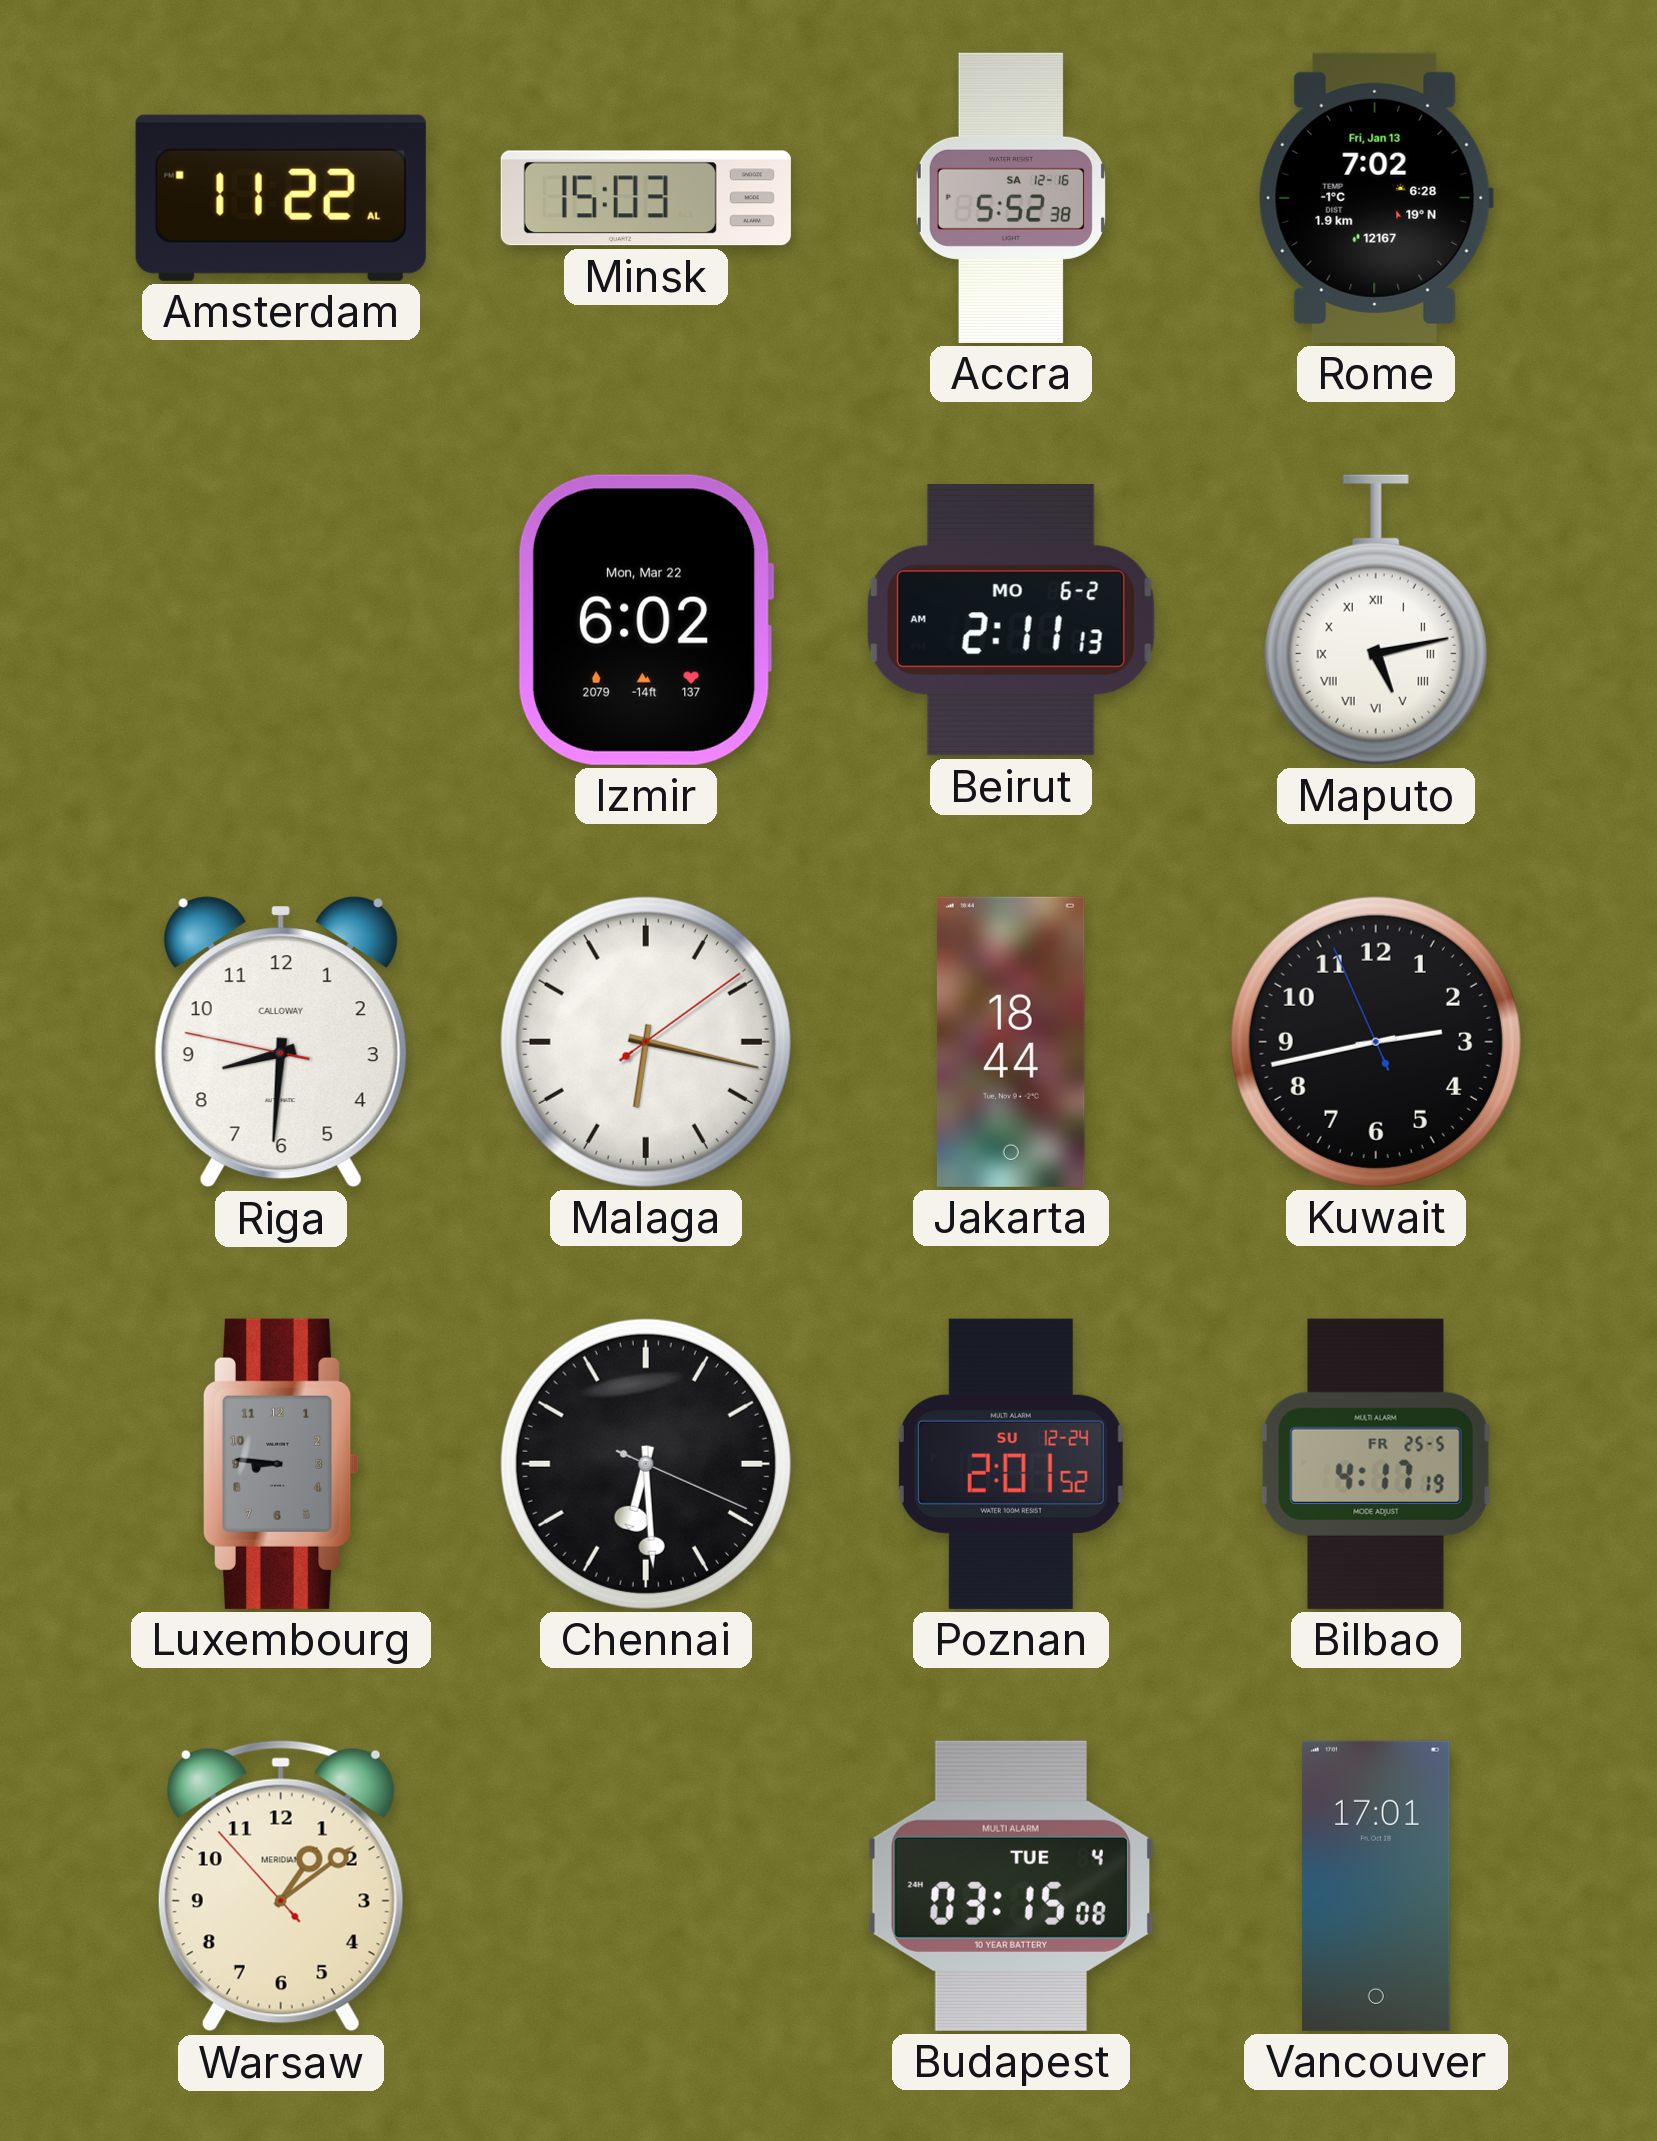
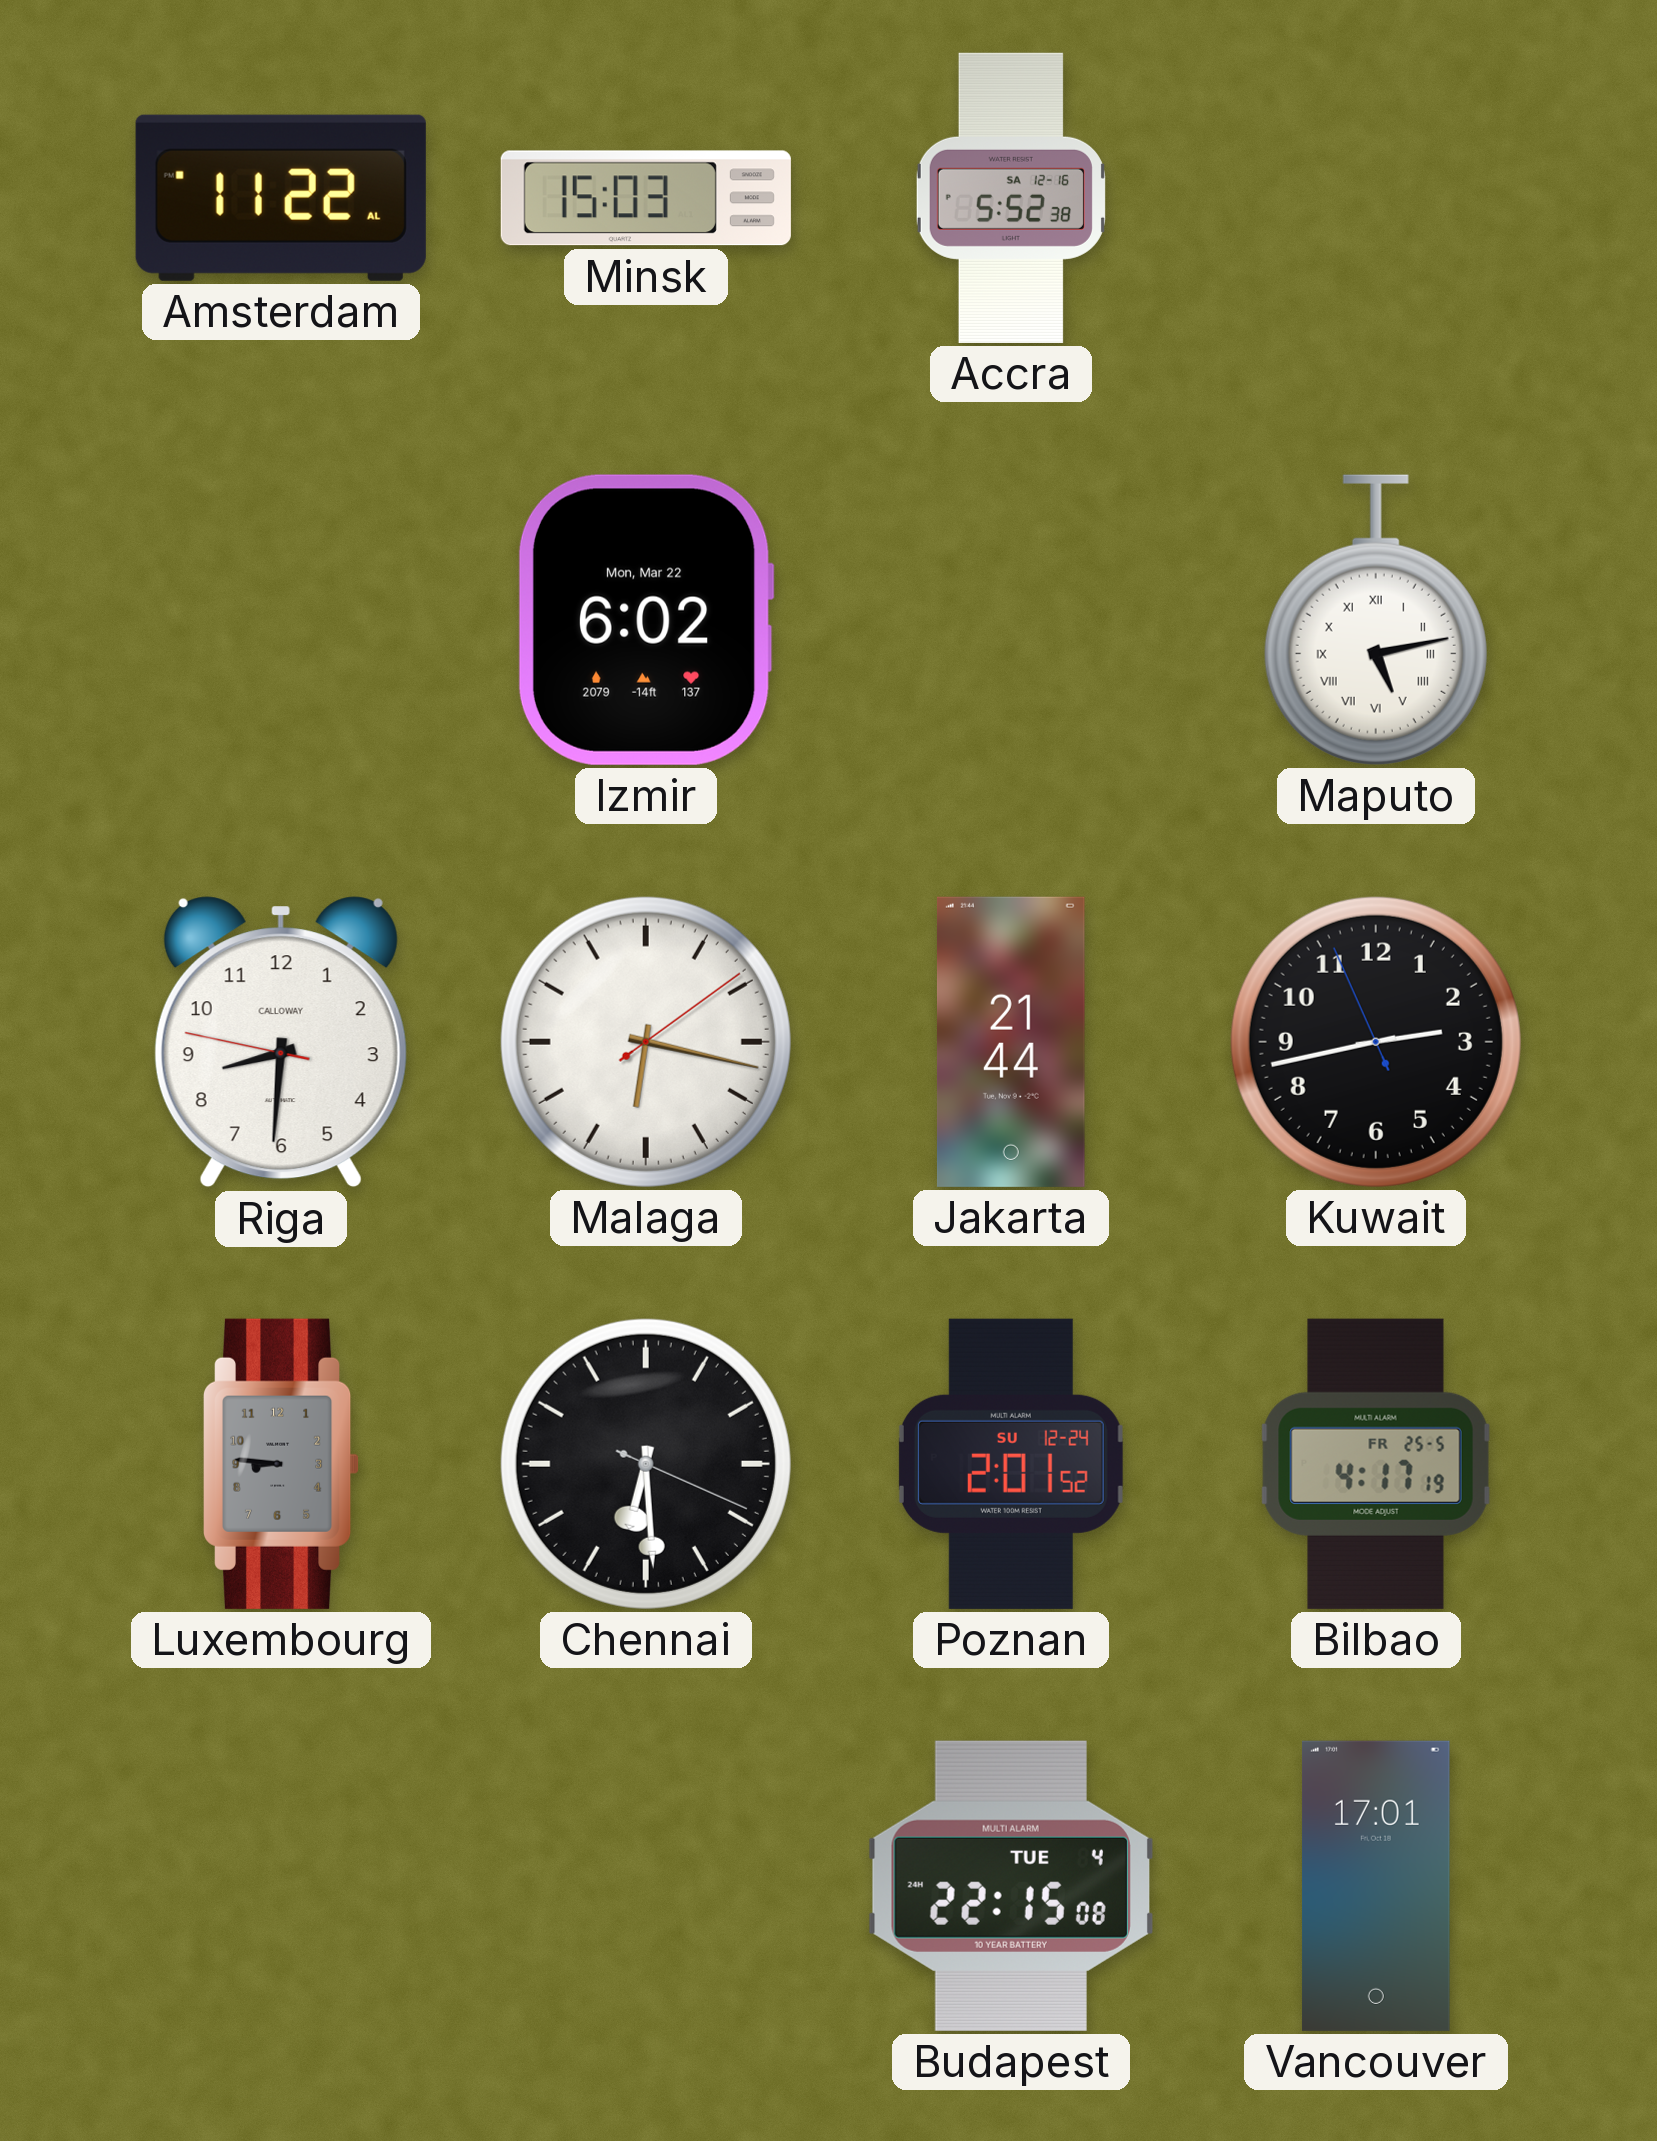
Rome: 7:02 -> none (1376, 198)
Beirut: 2:11 -> none (1011, 620)
Jakarta: 18:44 -> 21:44 (1011, 1042)
Warsaw: 1:08 -> none (281, 1886)
Budapest: 03:15 -> 22:15 (1011, 1886)
